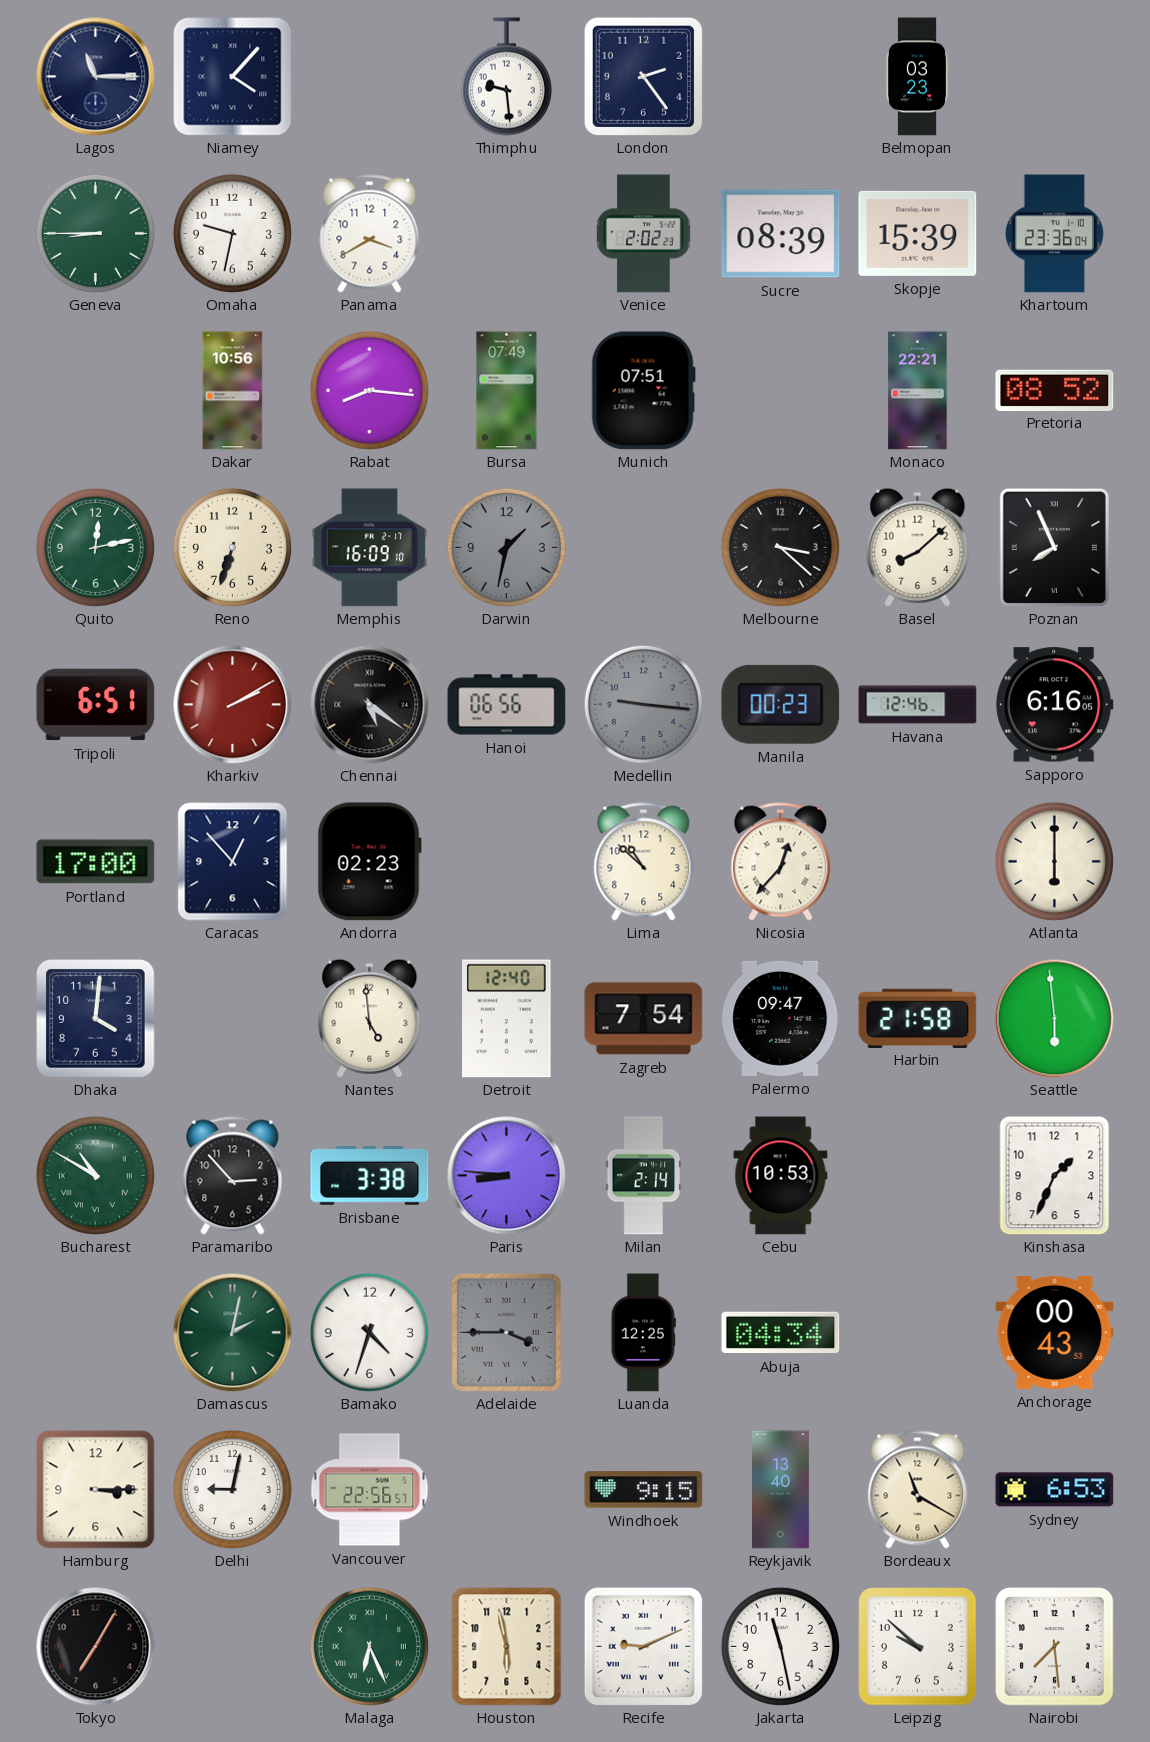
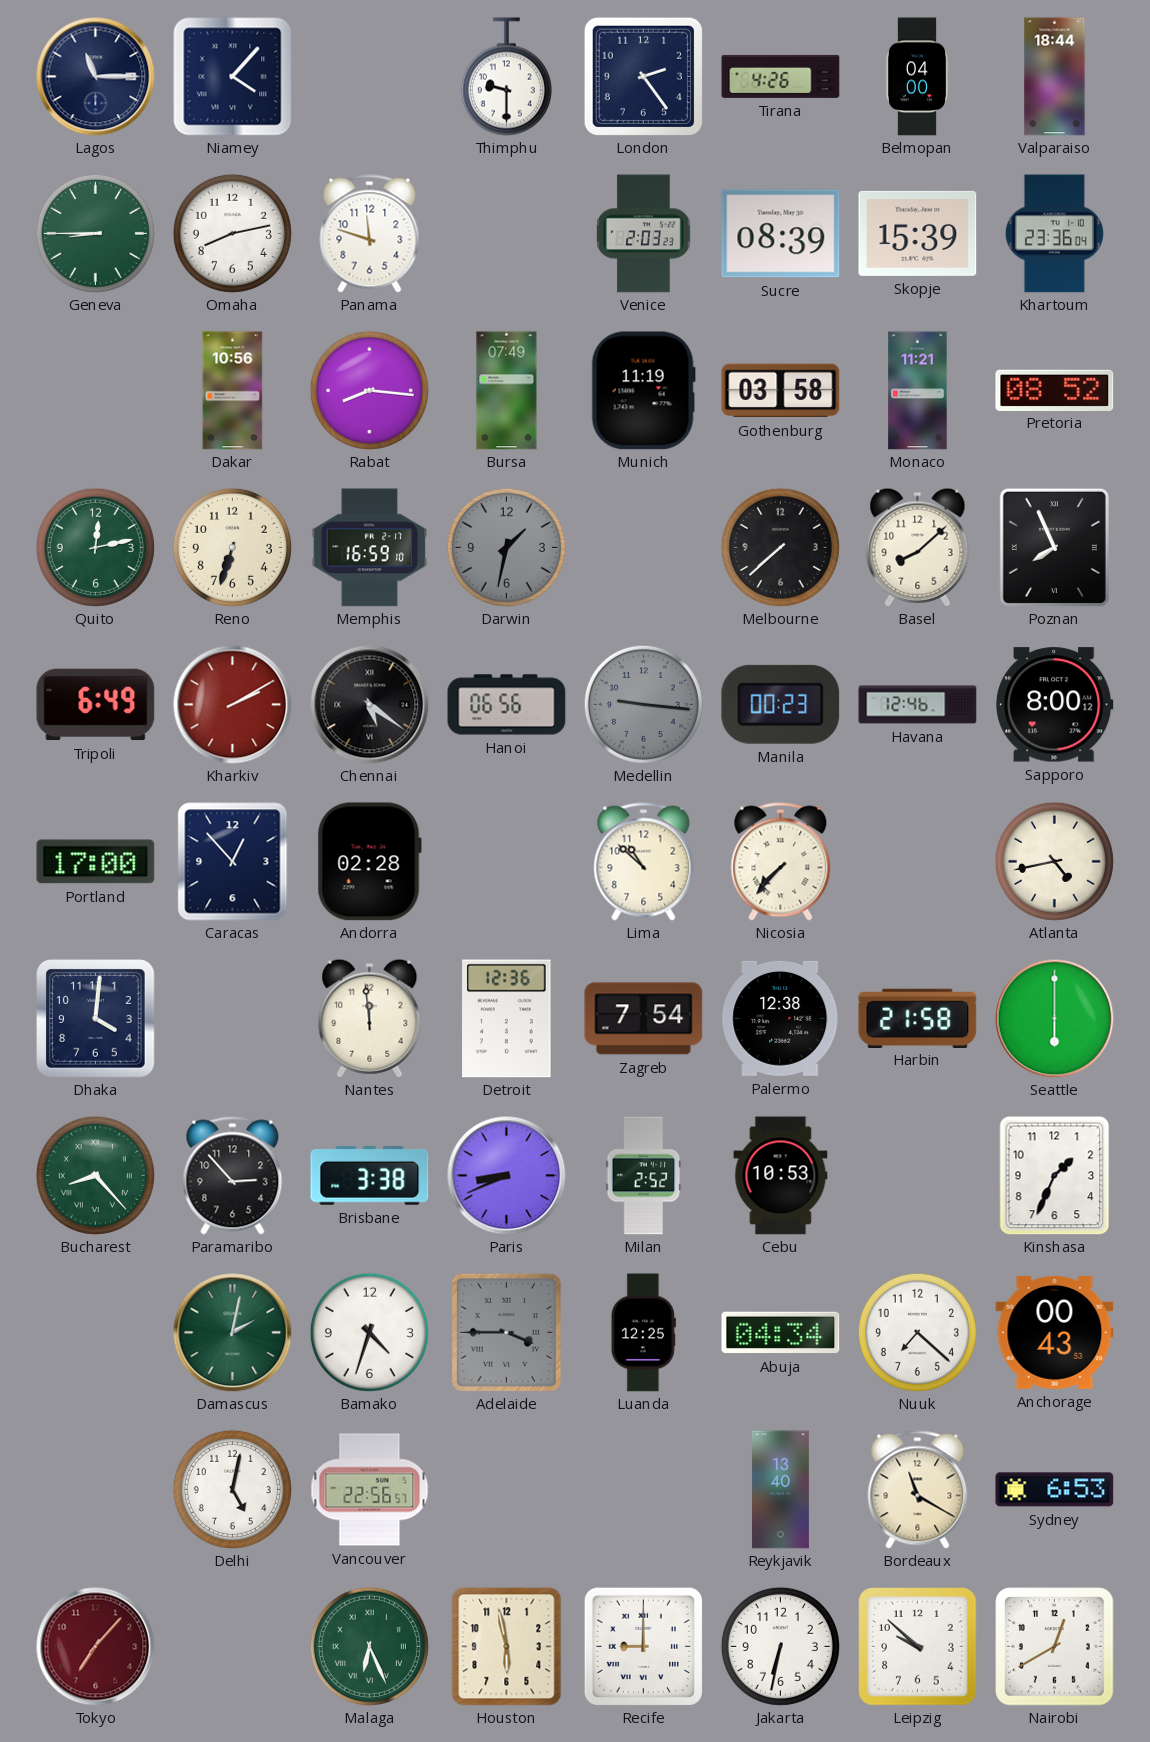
Thimphu: 9:29 -> 9:30 (506, 77)
Tirana: none -> 4:26 (781, 76)
Belmopan: 03:23 -> 04:00 (917, 77)
Valparaiso: none -> 18:44 (1055, 77)
Omaha: 9:32 -> 8:13 (232, 233)
Panama: 3:40 -> 11:48 (370, 234)
Venice: 2:02 -> 2:03 (644, 234)
Munich: 07:51 -> 11:19 (643, 391)
Gothenburg: none -> 03:58 (781, 391)
Monaco: 22:21 -> 11:21 (918, 391)
Memphis: 16:09 -> 16:59 (370, 548)
Melbourne: 3:22 -> 7:38 (780, 547)
Tripoli: 6:51 -> 6:49 (96, 705)
Sapporo: 6:16 -> 8:00 (1055, 705)
Andorra: 02:23 -> 02:28 (369, 862)
Nicosia: 12:37 -> 7:37 (781, 862)
Atlanta: 6:00 -> 4:43 (1054, 861)
Nantes: 4:59 -> 11:59 (370, 1018)
Detroit: 12:40 -> 12:36 (507, 1019)
Palermo: 09:47 -> 12:38 (781, 1018)
Seattle: 5:59 -> 6:00 (1055, 1019)
Bucharest: 10:50 -> 8:23 (95, 1175)
Paris: 8:46 -> 8:41 (507, 1176)
Milan: 2:14 -> 2:52 (644, 1176)
Nuuk: none -> 7:22 (917, 1332)
Hamburg: 3:15 -> none (96, 1490)
Delhi: 9:02 -> 5:02 (232, 1489)
Windhoek: 9:15 -> none (644, 1490)
Tokyo: 7:05 -> 7:07 (96, 1647)
Tokyo dial: black -> burgundy (96, 1647)
Recife: 9:11 -> 9:00 (643, 1646)
Jakarta: 11:28 -> 6:32 (780, 1646)
Nairobi: 7:29 -> 12:40 (1055, 1647)
